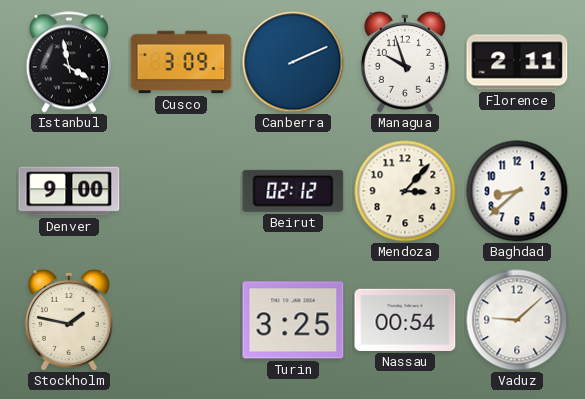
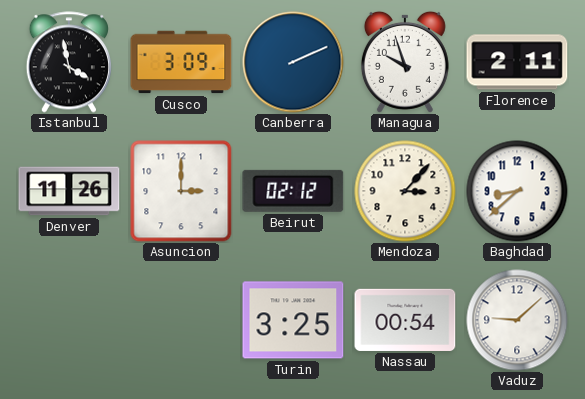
Denver: 9:00 -> 11:26 (69, 191)
Asuncion: none -> 3:00 (181, 191)
Stockholm: 1:47 -> none (69, 320)
